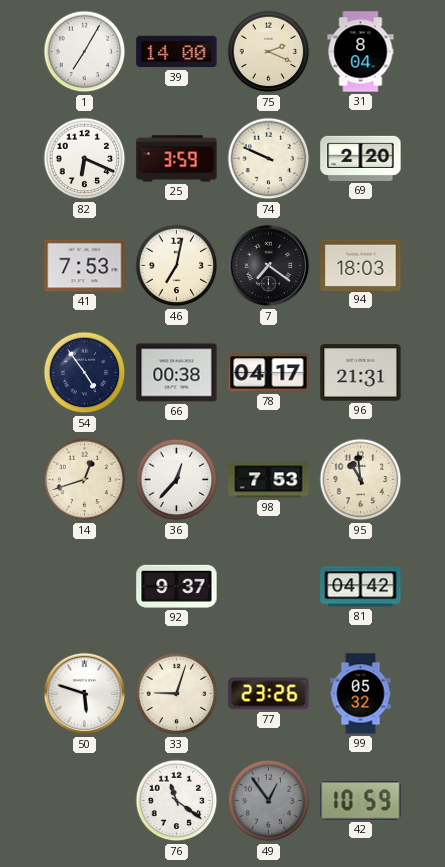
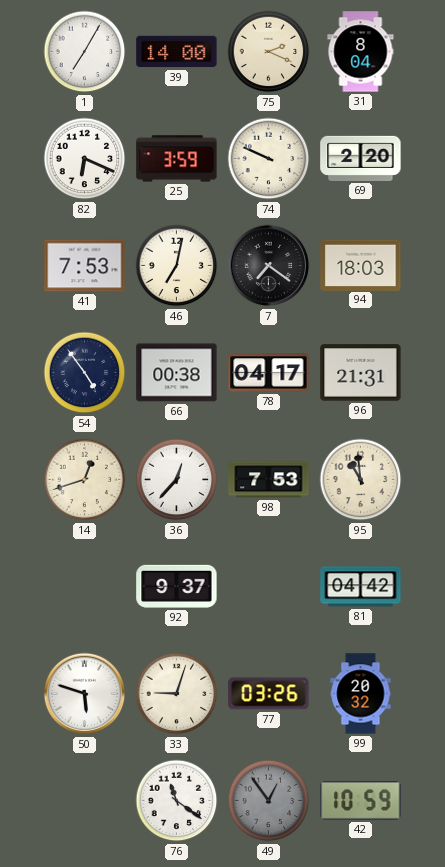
77: 23:26 -> 03:26 (269, 694)
99: 05:32 -> 20:32 (361, 694)
